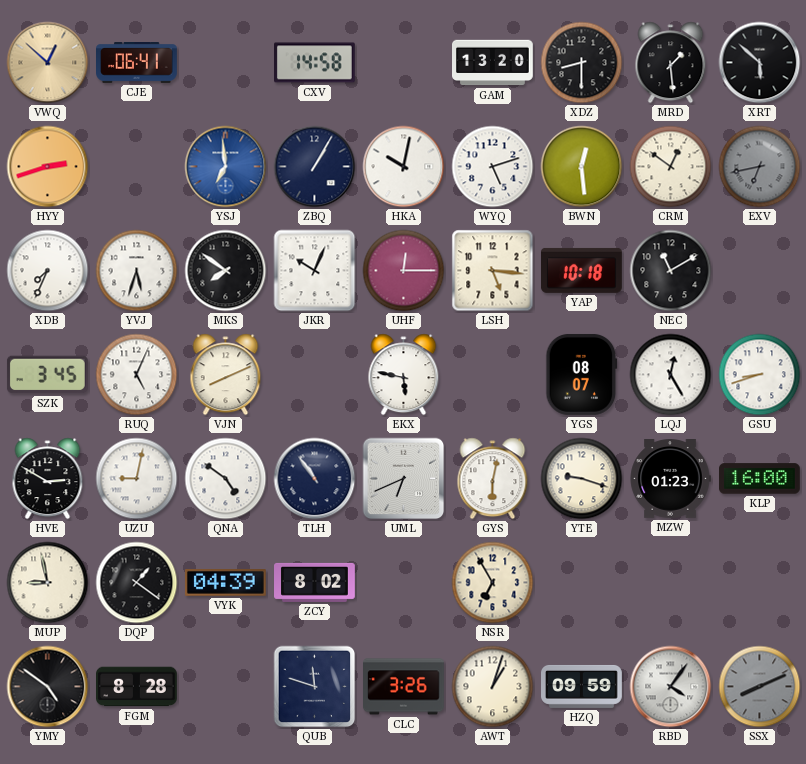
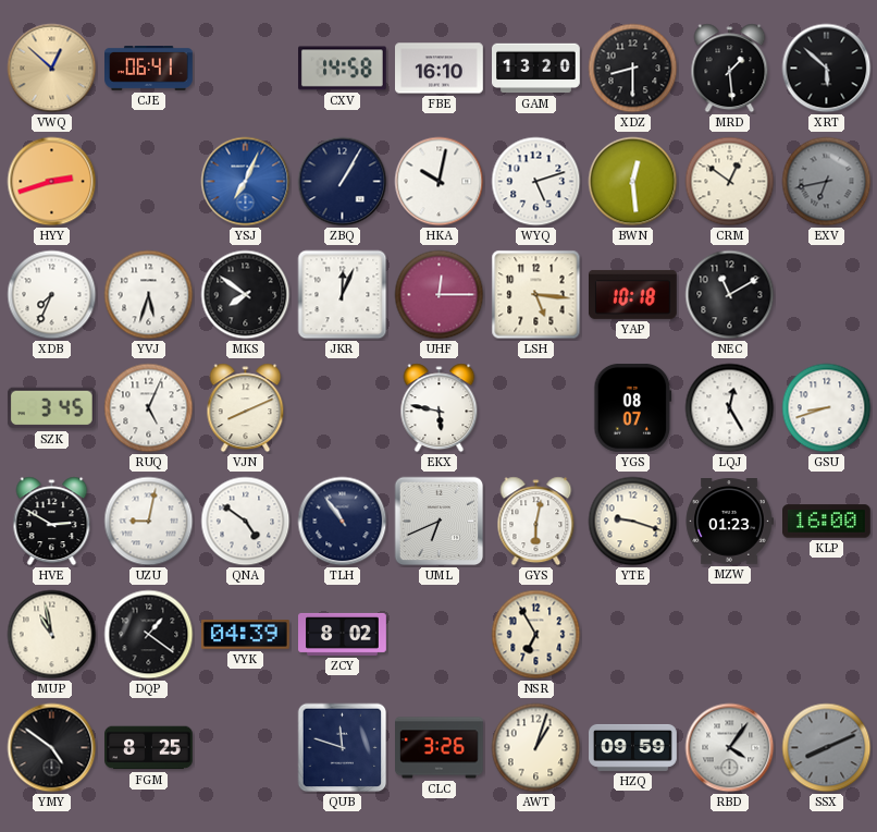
FBE: none -> 16:10 (440, 69)
YSJ: 6:59 -> 7:04 (246, 182)
JKR: 10:04 -> 12:04 (343, 295)
MUP: 8:58 -> 10:58 (52, 635)
FGM: 8:28 -> 8:25 (149, 748)
